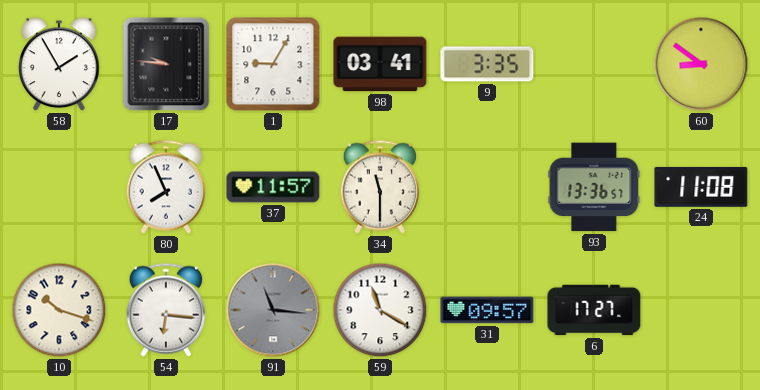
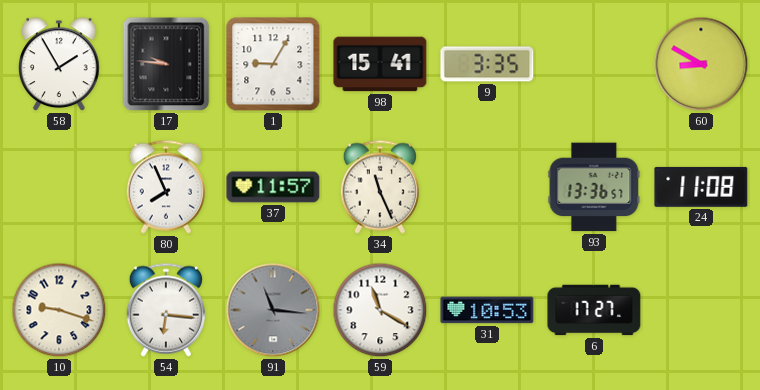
98: 03:41 -> 15:41 (380, 64)
60: 8:51 -> 8:50 (701, 64)
34: 11:30 -> 11:26 (380, 187)
10: 10:18 -> 9:18 (59, 310)
31: 09:57 -> 10:53 (487, 310)
